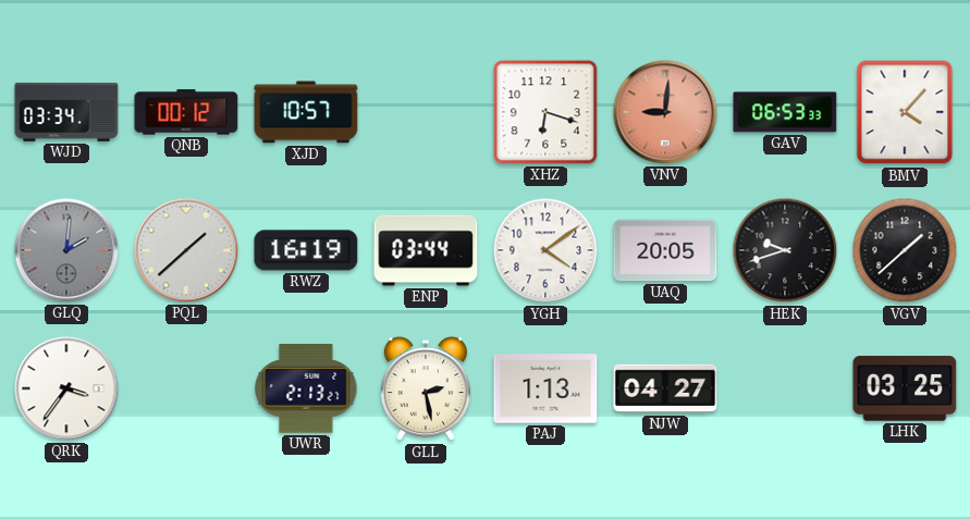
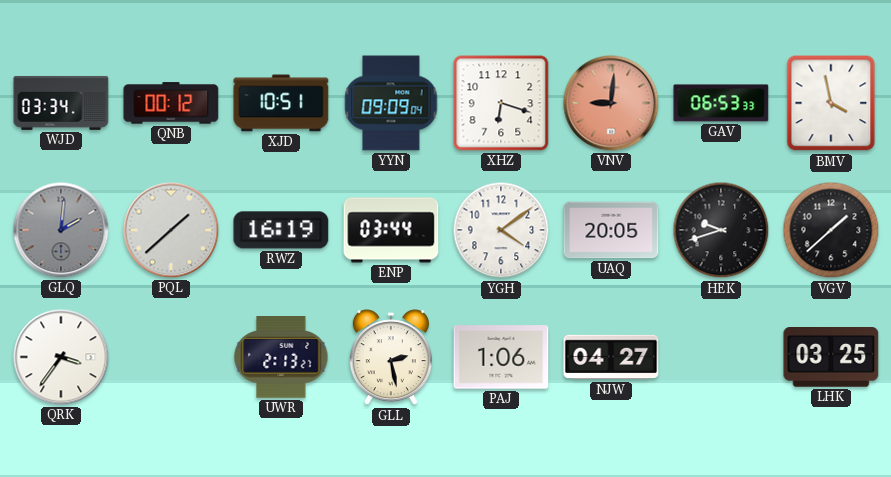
XJD: 10:57 -> 10:51 (281, 103)
YYN: none -> 09:09 (391, 103)
BMV: 4:07 -> 3:58 (831, 103)
PAJ: 1:13 -> 1:06 (501, 357)
